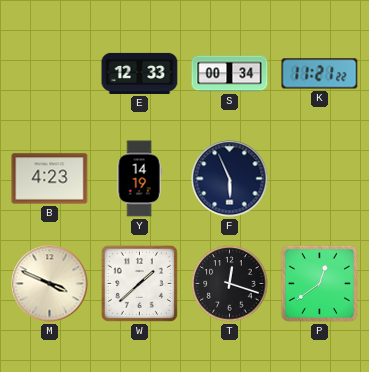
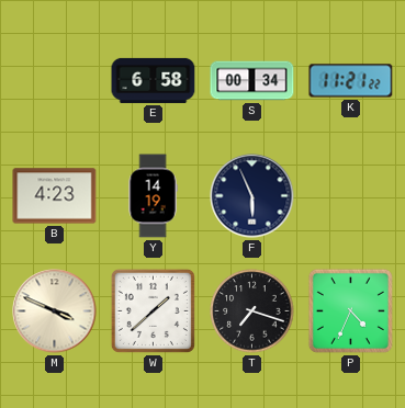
E: 12:33 -> 6:58 (154, 80)
T: 12:18 -> 7:18 (252, 311)
P: 12:39 -> 4:34 (350, 310)
